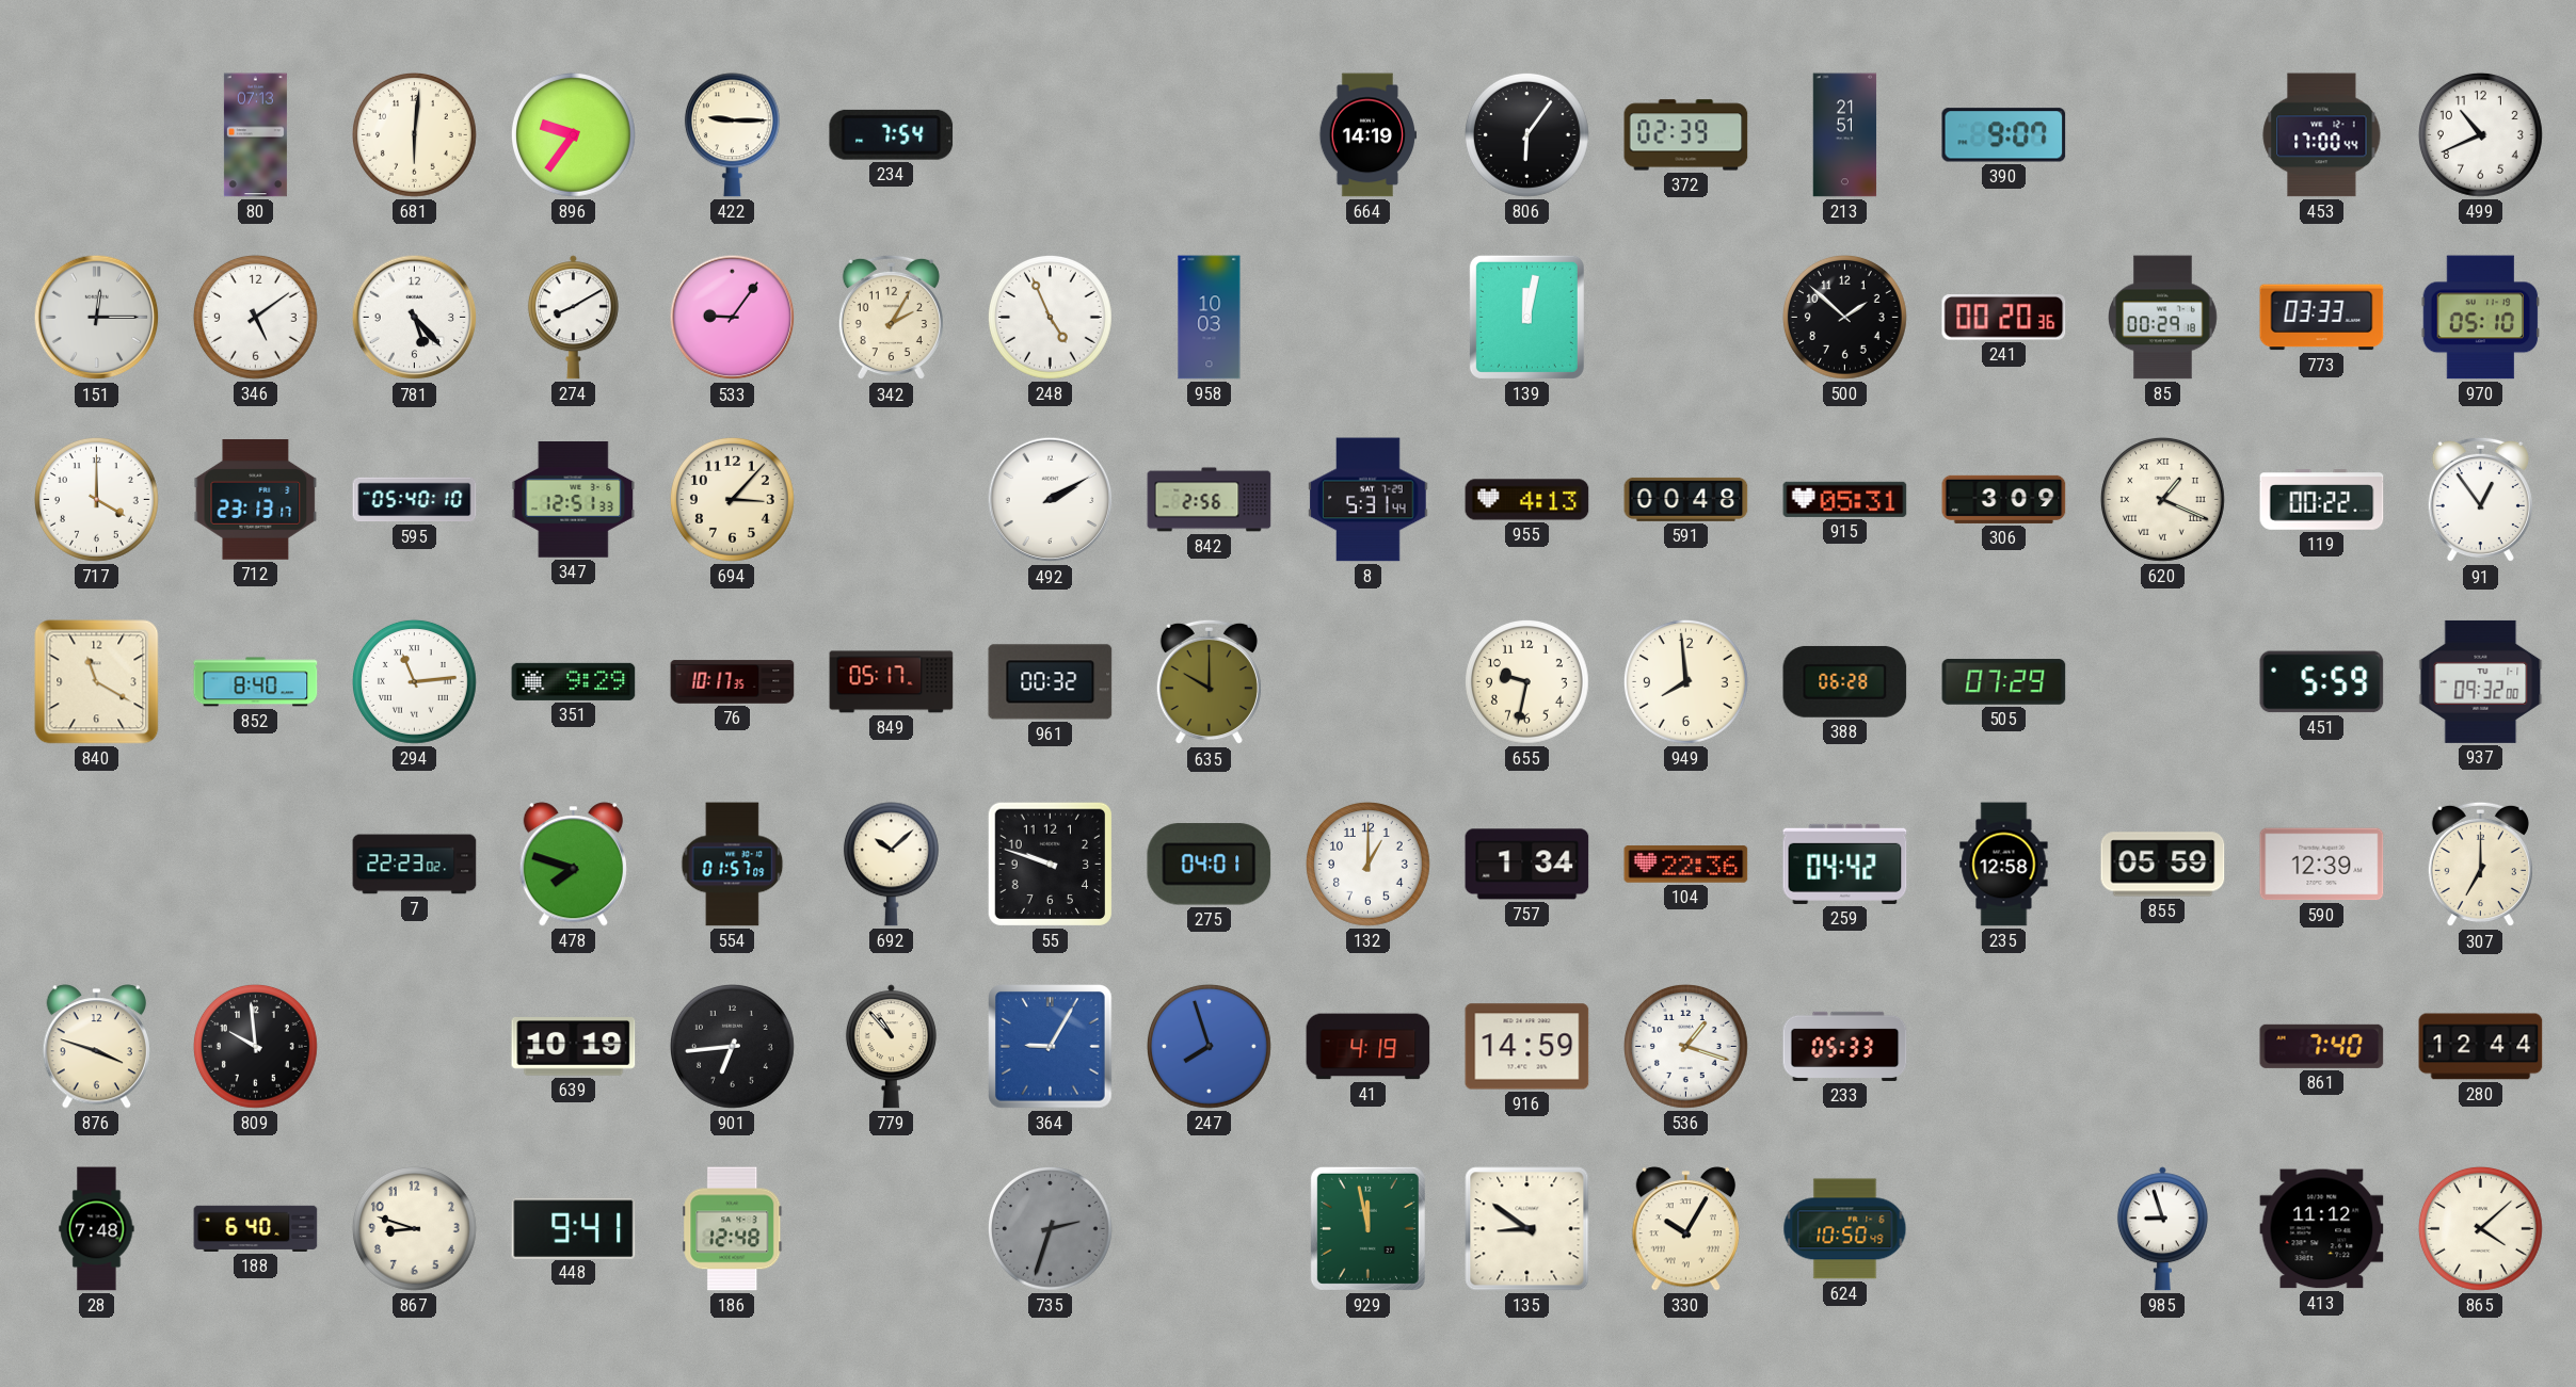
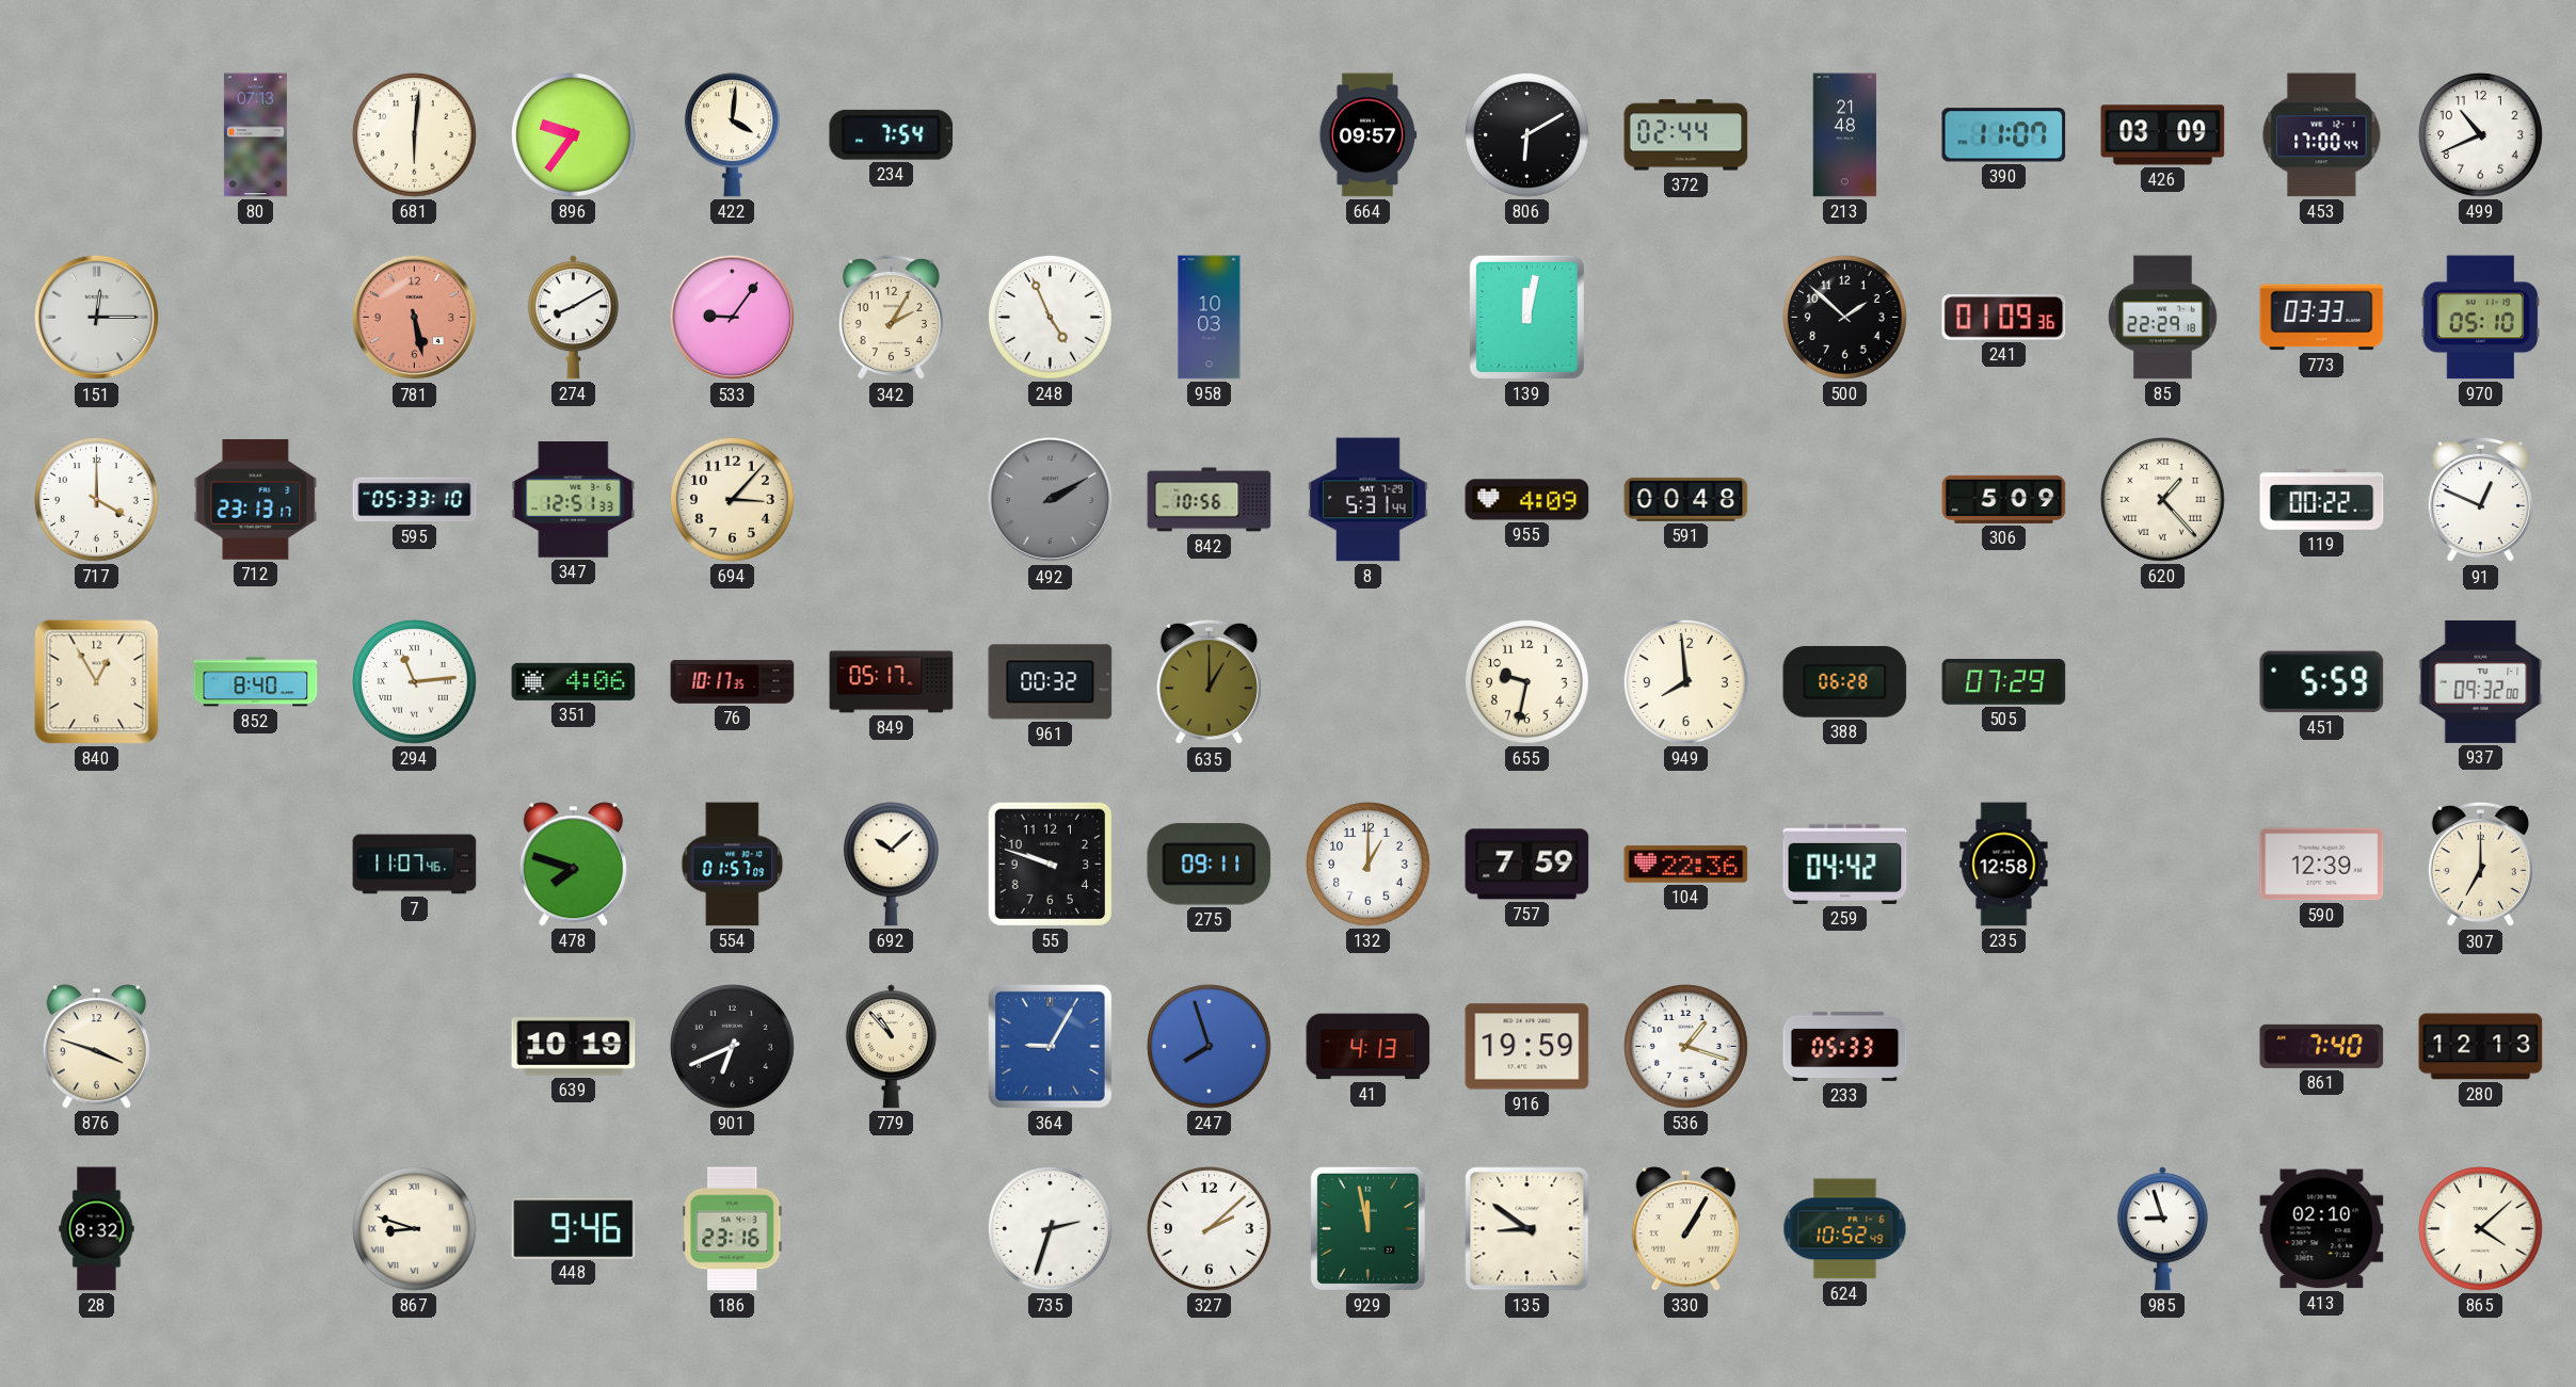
422: 9:15 -> 4:01 (732, 135)
664: 14:19 -> 09:57 (1369, 135)
806: 6:06 -> 6:10 (1526, 134)
372: 02:39 -> 02:44 (1686, 135)
213: 21:51 -> 21:48 (1845, 135)
390: 9:07 -> 11:07 (2004, 135)
426: none -> 03:09 (2163, 135)
346: 5:09 -> none (255, 317)
781: 5:23 -> 5:28 (415, 318)
781 dial: white -> salmon (415, 318)
241: 00:20 -> 01:09 (2004, 318)
85: 00:29 -> 22:29 (2163, 318)
595: 05:40 -> 05:33 (415, 500)
492 dial: white -> grey (1051, 500)
842: 2:56 -> 10:56 (1210, 500)
955: 4:13 -> 4:09 (1527, 500)
915: 05:31 -> none (1845, 499)
306: 3:09 -> 5:09 (2004, 499)
620: 1:19 -> 1:23 (2162, 499)
91: 12:54 -> 12:49 (2480, 500)
840: 11:20 -> 12:55 (97, 682)
351: 9:29 -> 4:06 (574, 681)
635: 10:00 -> 1:00 (1209, 682)
7: 22:23 -> 11:07 (415, 865)
275: 04:01 -> 09:11 (1210, 865)
757: 1:34 -> 7:59 (1527, 865)
855: 05:59 -> none (2163, 865)
809: 9:59 -> none (255, 1046)
901: 6:44 -> 6:41 (732, 1046)
41: 4:19 -> 4:13 (1369, 1047)
916: 14:59 -> 19:59 (1527, 1047)
280: 12:44 -> 12:13 (2481, 1047)
28: 7:48 -> 8:32 (97, 1229)
188: 6:40 -> none (256, 1228)
867 numerals: Arabic -> Roman (414, 1228)
448: 9:41 -> 9:46 (574, 1228)
186: 12:48 -> 23:16 (733, 1229)
735 dial: grey -> white (1050, 1228)
327: none -> 2:08 (1209, 1228)
330: 10:05 -> 1:05 (1685, 1229)
624: 10:50 -> 10:52 (1845, 1229)
413: 11:12 -> 02:10 (2322, 1229)
